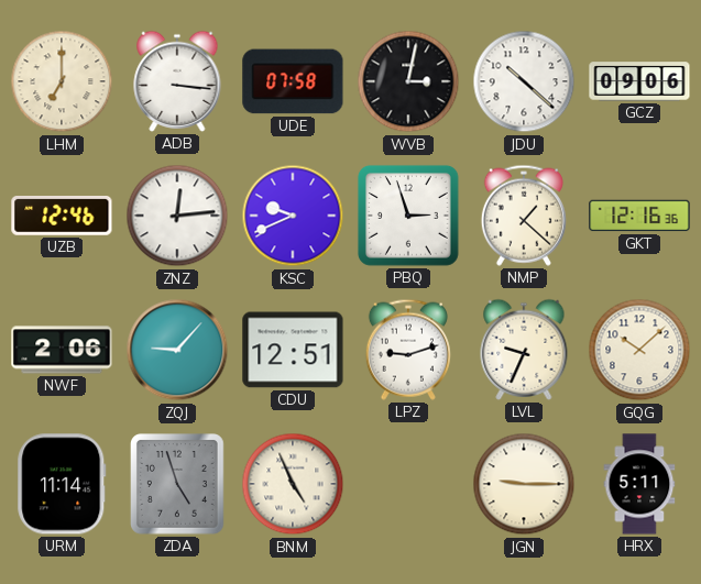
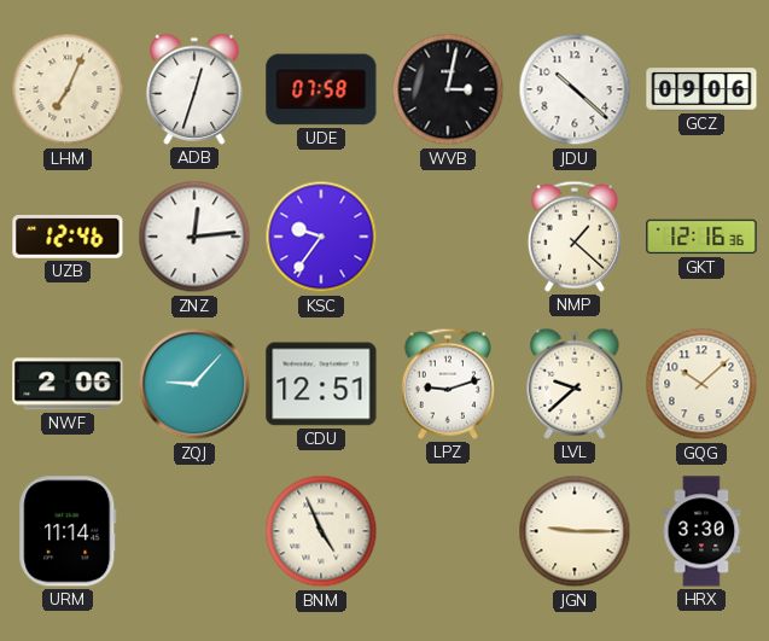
LHM: 7:00 -> 7:04 (68, 89)
ADB: 3:16 -> 12:33 (194, 89)
KSC: 9:41 -> 9:36 (321, 237)
PBQ: 2:57 -> none (408, 216)
LVL: 9:34 -> 9:38 (575, 384)
ZDA: 4:57 -> none (178, 485)
HRX: 5:11 -> 3:30 (701, 531)
